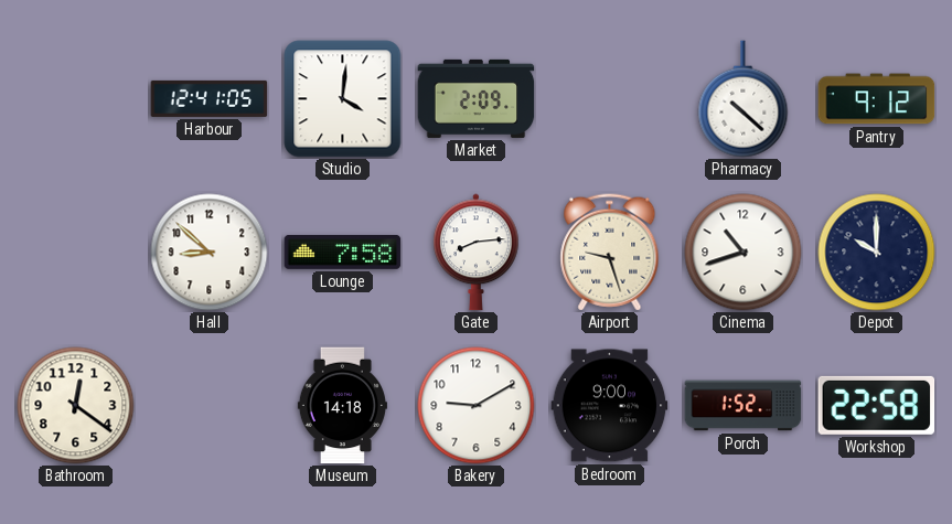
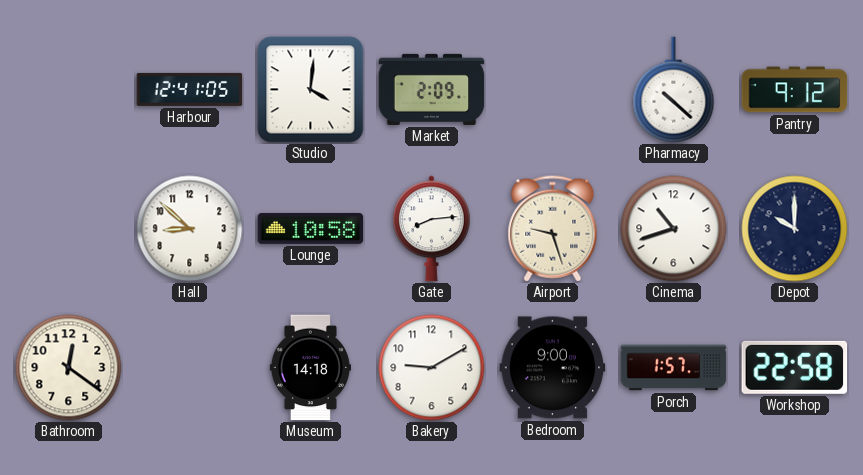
Lounge: 7:58 -> 10:58 (311, 228)
Porch: 1:52 -> 1:57 (674, 368)
